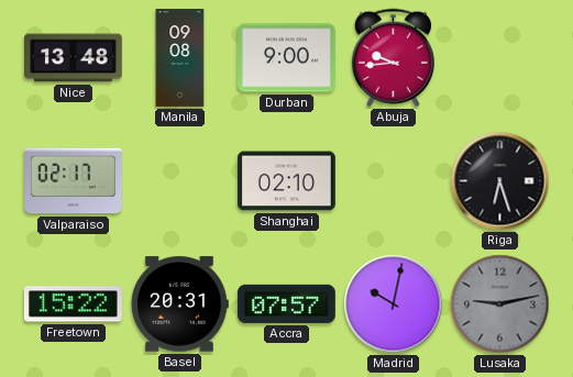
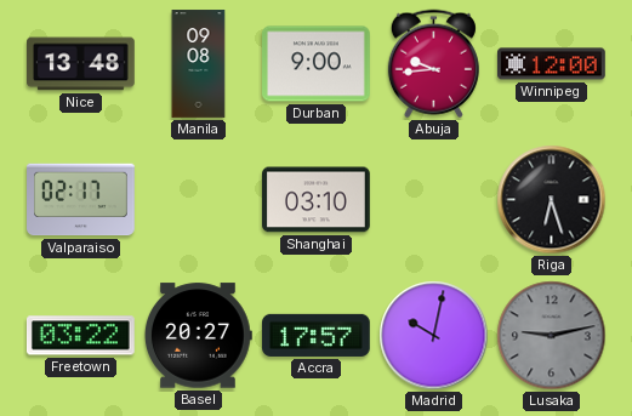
Winnipeg: none -> 12:00 (552, 64)
Shanghai: 02:10 -> 03:10 (317, 200)
Freetown: 15:22 -> 03:22 (80, 336)
Basel: 20:31 -> 20:27 (199, 336)
Accra: 07:57 -> 17:57 (317, 335)
